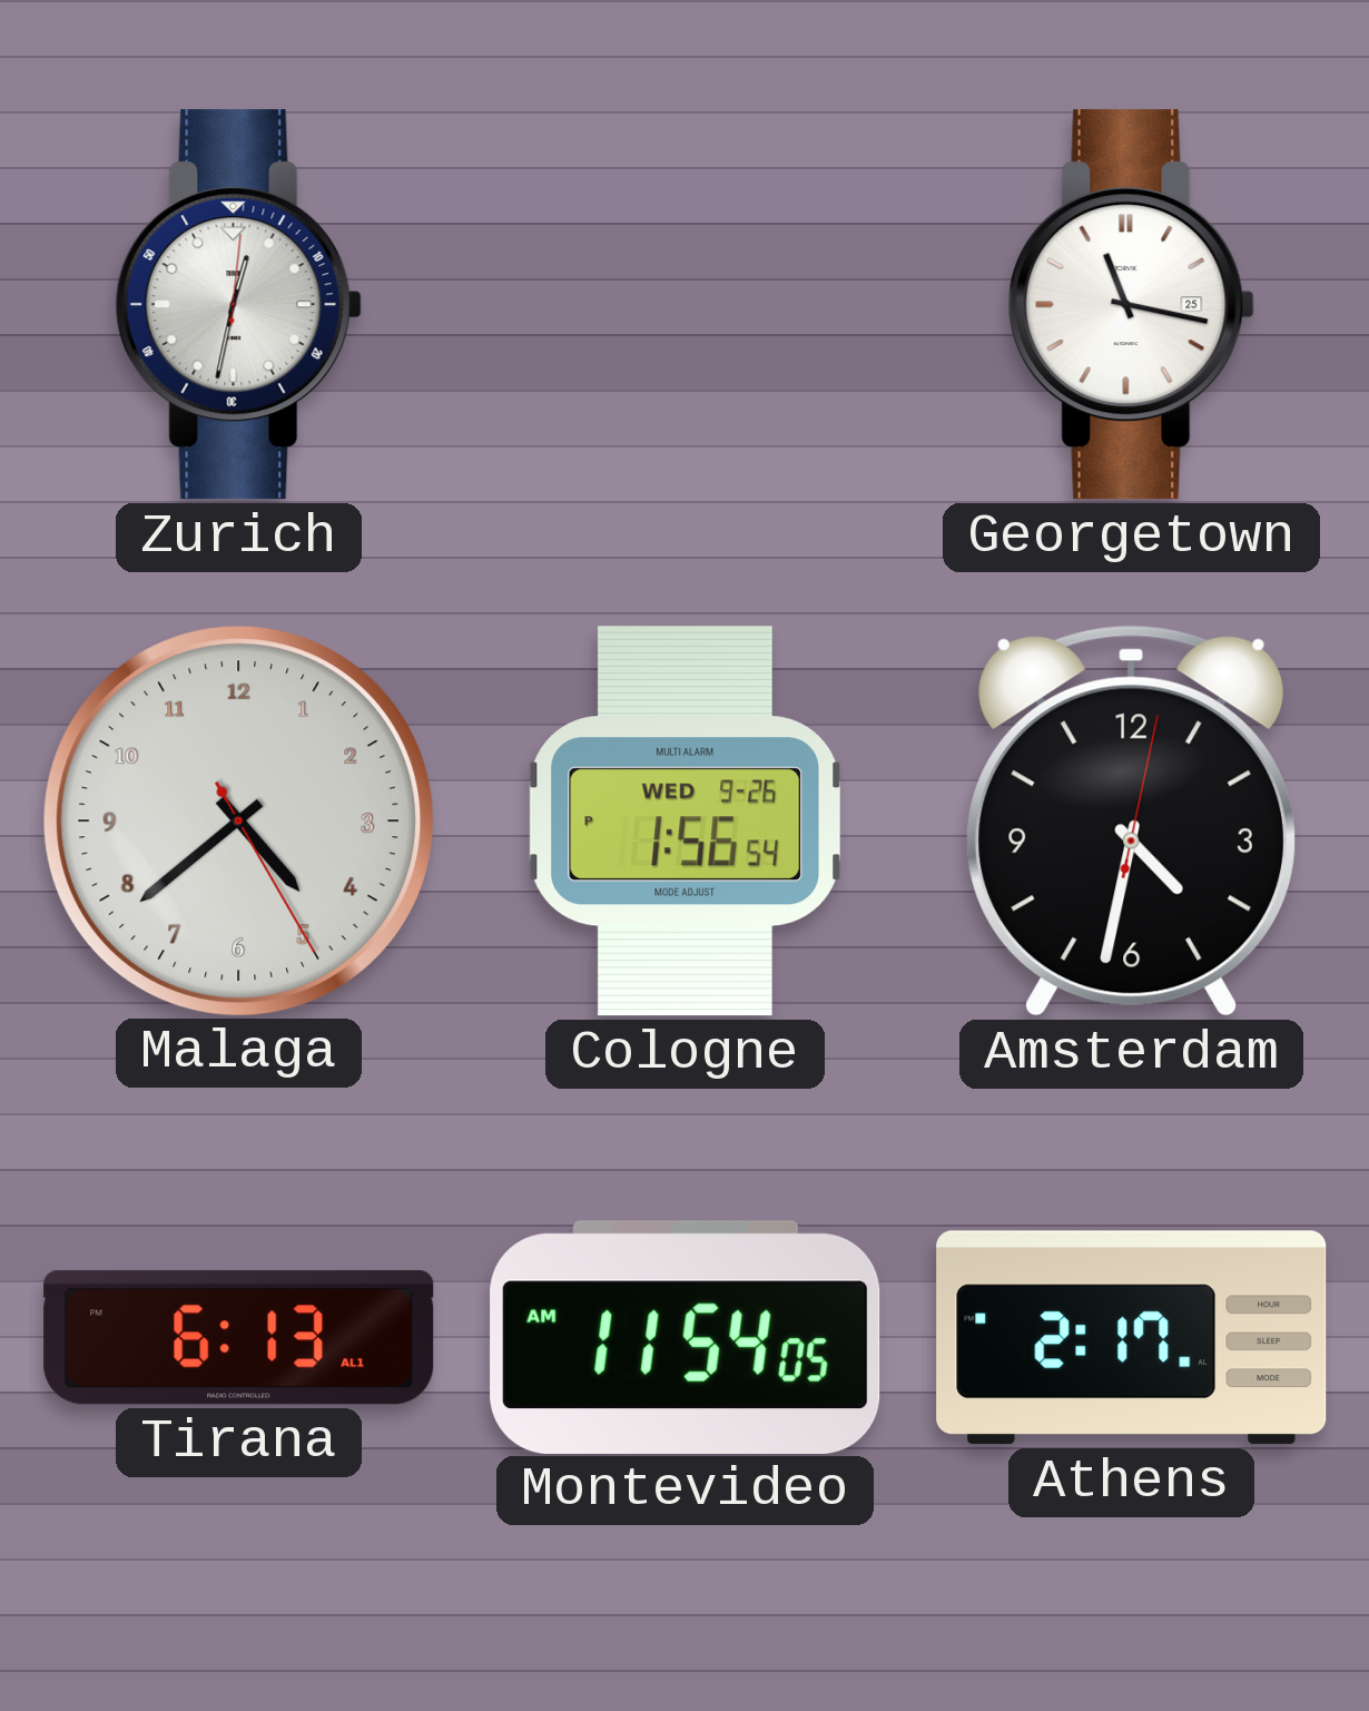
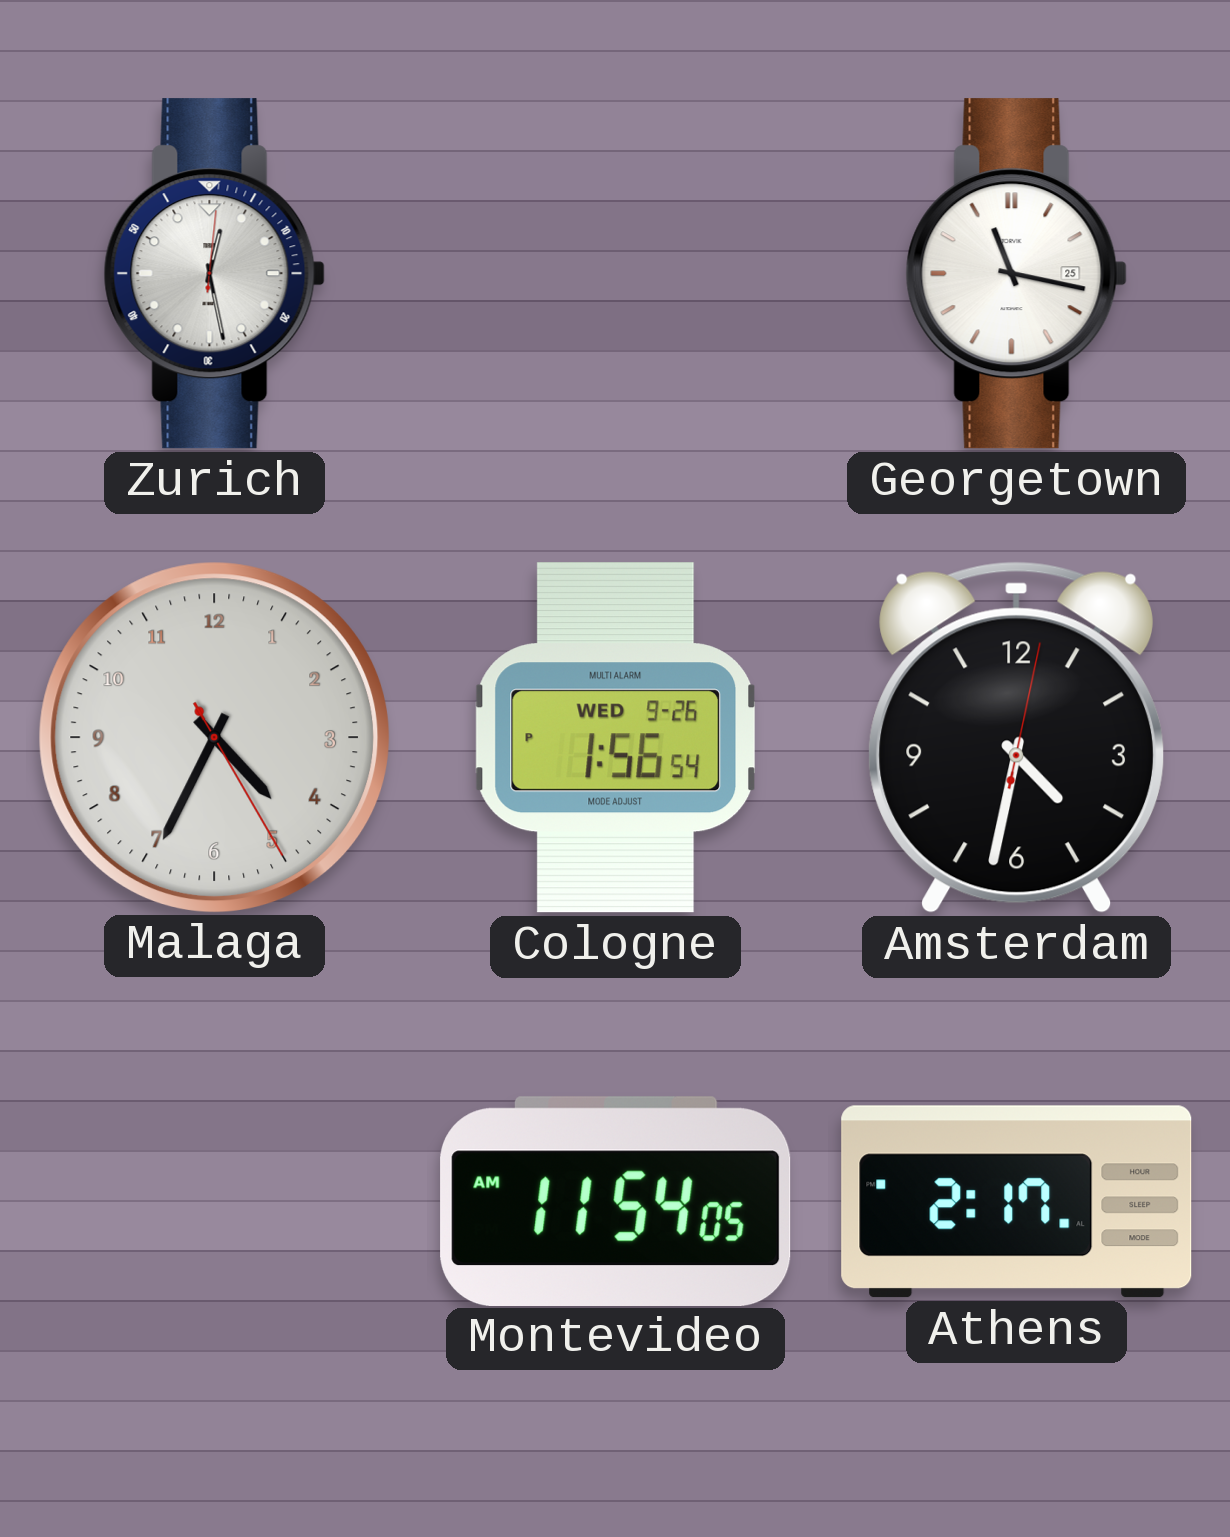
Zurich: 12:32 -> 12:28 (214, 274)
Malaga: 4:38 -> 4:34 (214, 737)
Tirana: 6:13 -> none (239, 1338)
